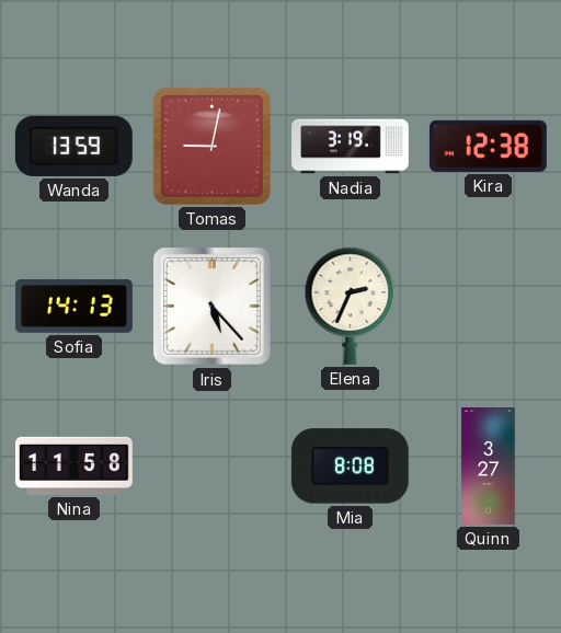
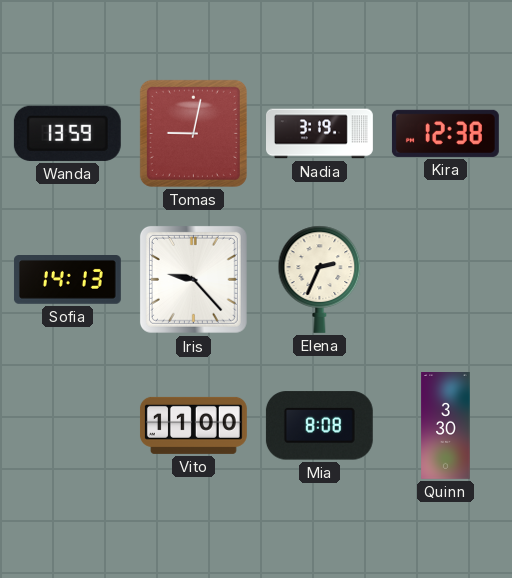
Iris: 5:23 -> 9:23 (193, 279)
Nina: 11:58 -> none (73, 465)
Vito: none -> 11:00 (193, 425)
Quinn: 3:27 -> 3:30 (446, 426)
